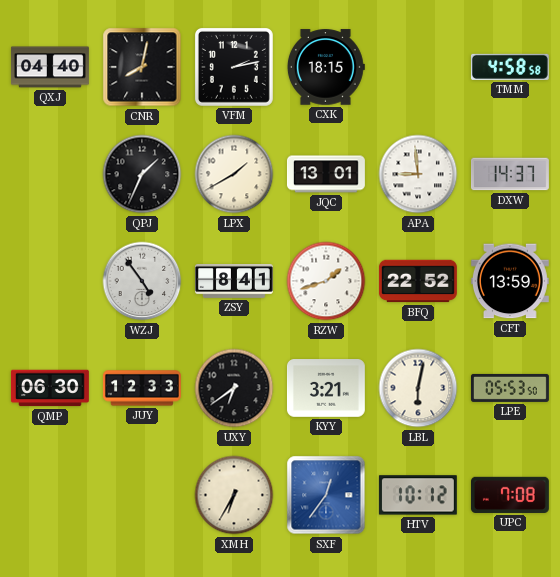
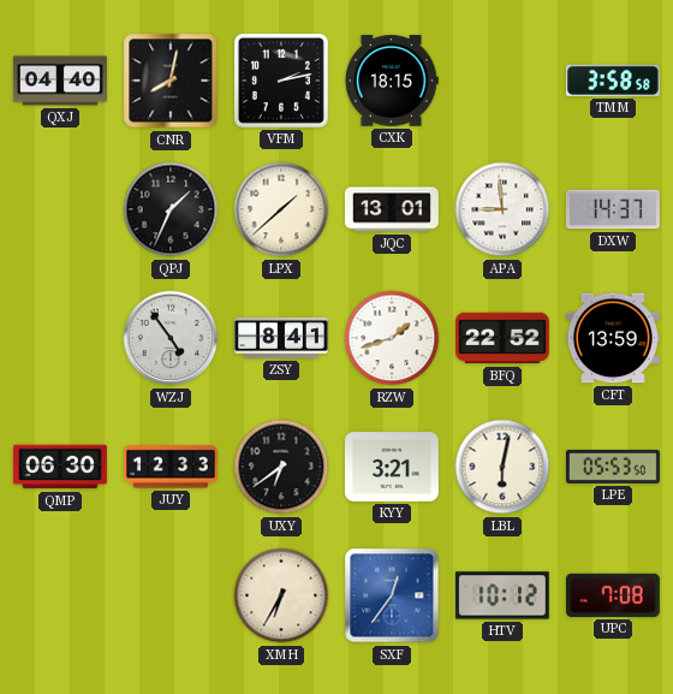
TMM: 4:58 -> 3:58 (613, 81)
LPX: 1:40 -> 1:38 (281, 209)
